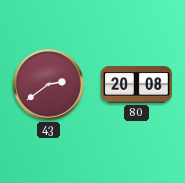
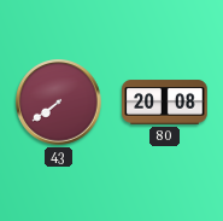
43: 2:39 -> 7:39 (59, 103)
